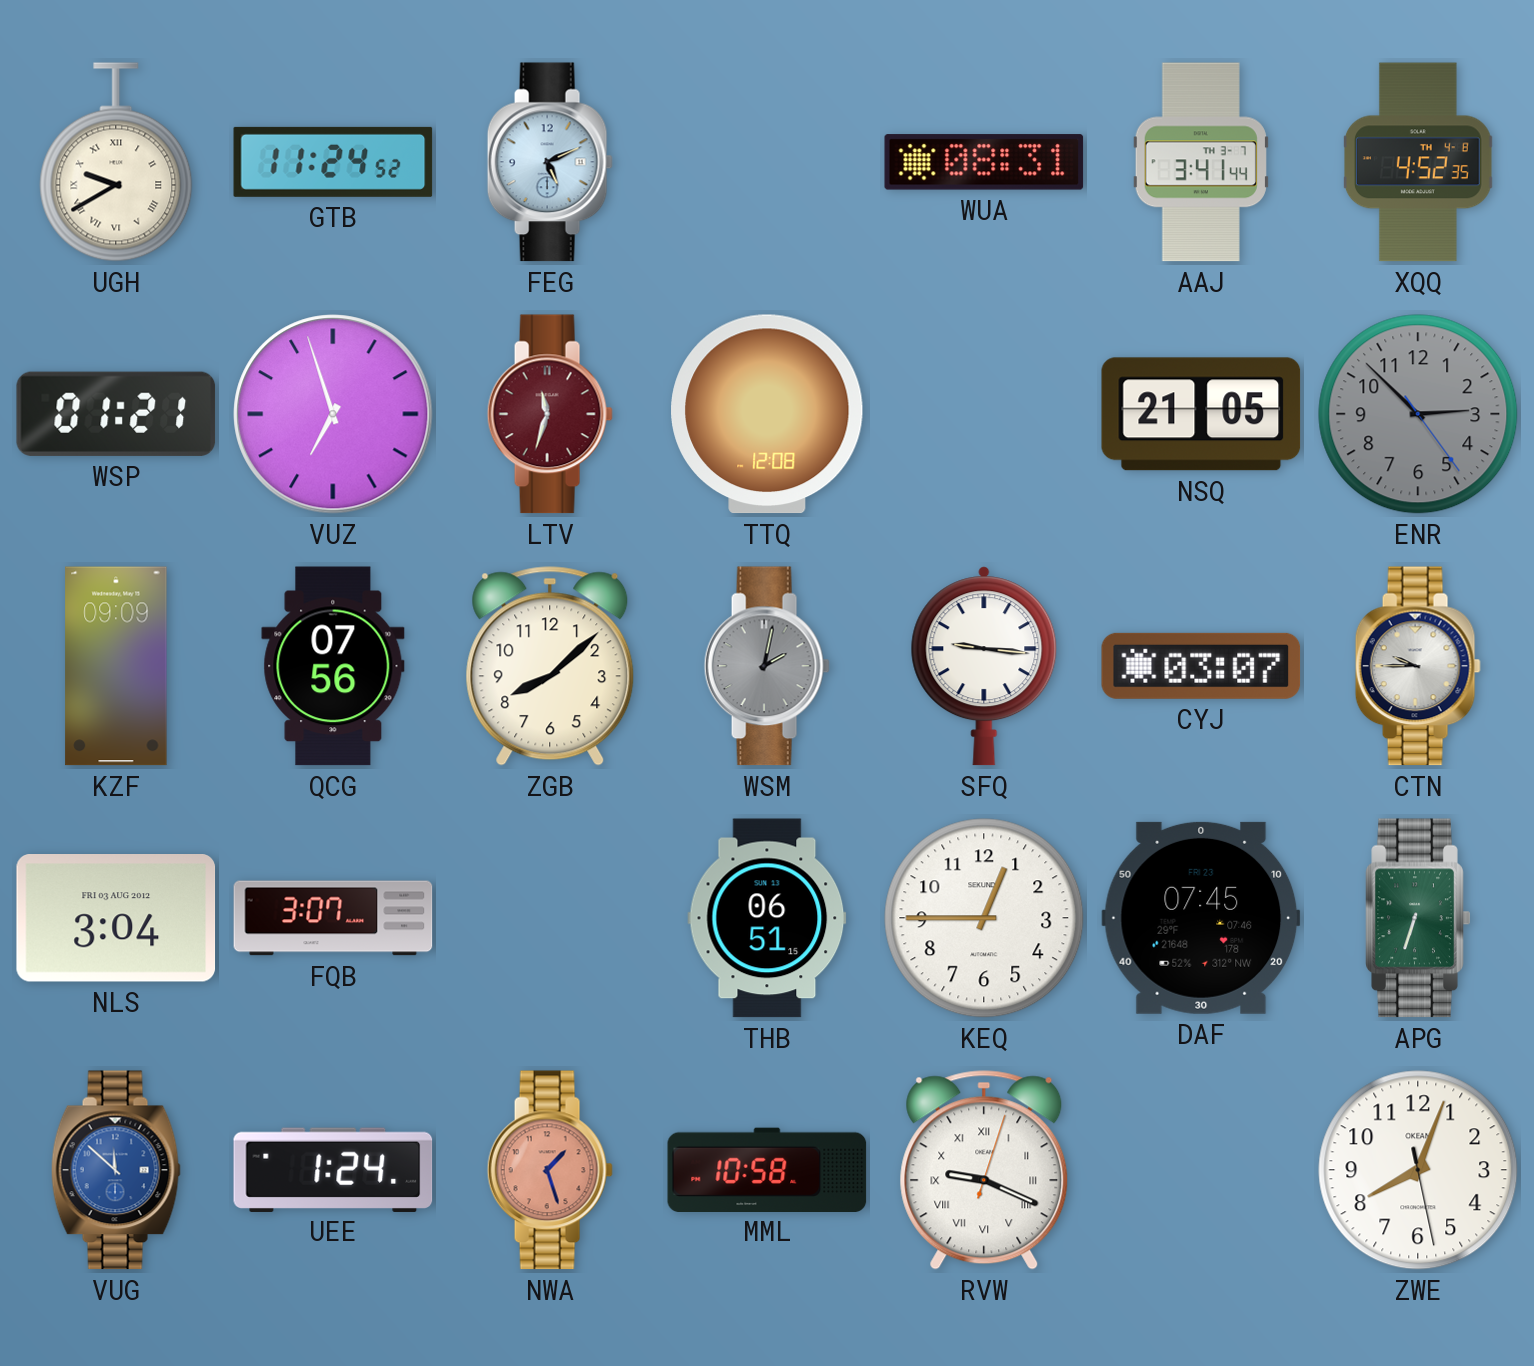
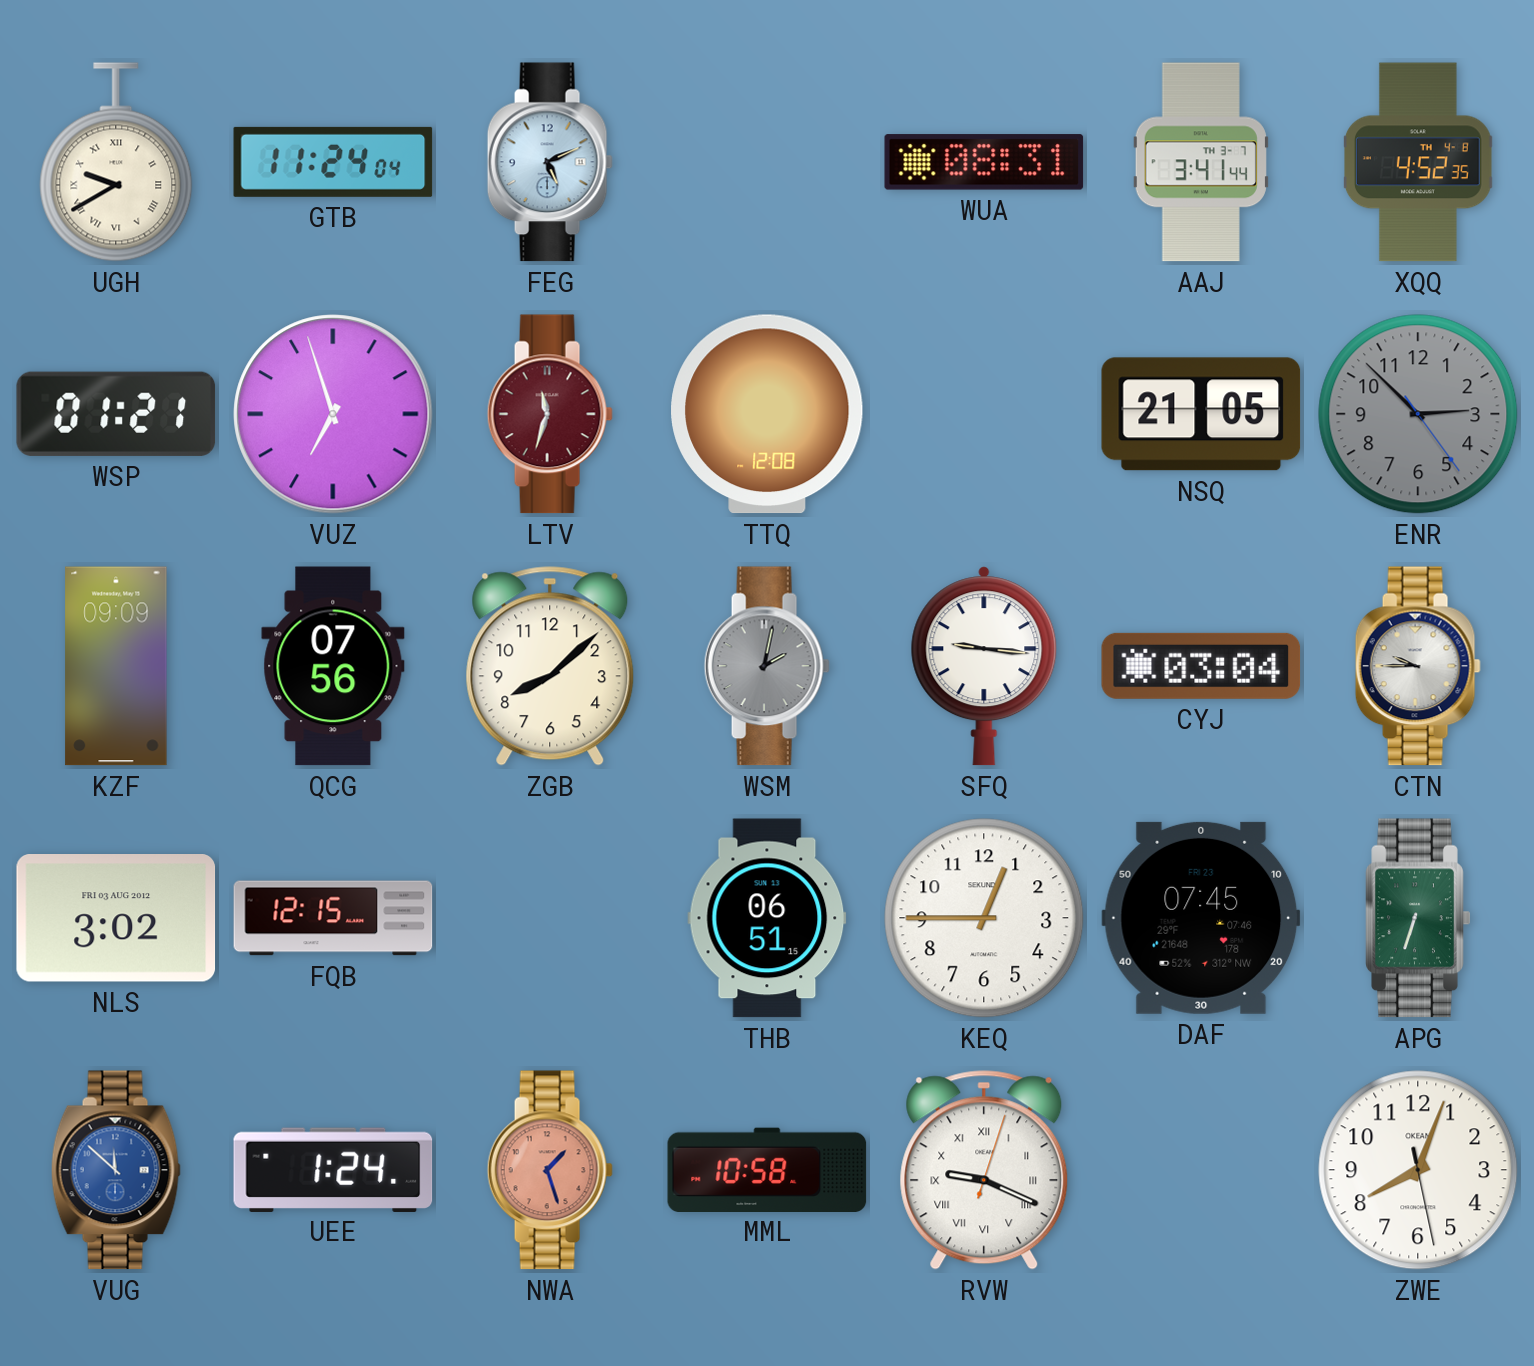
GTB: 11:24:52 -> 11:24:04 (333, 162)
CYJ: 03:07 -> 03:04 (1201, 666)
NLS: 3:04 -> 3:02 (116, 919)
FQB: 3:07 -> 12:15 (333, 918)
